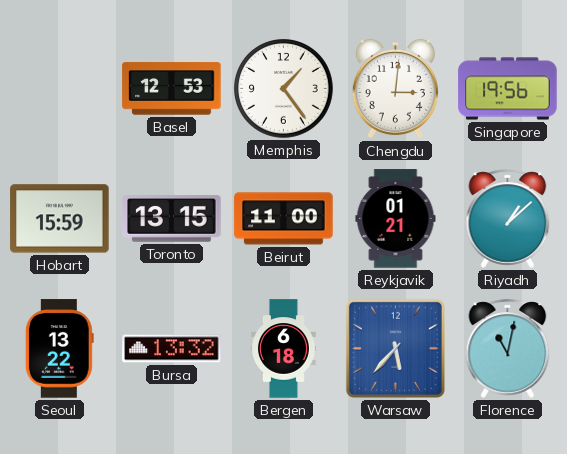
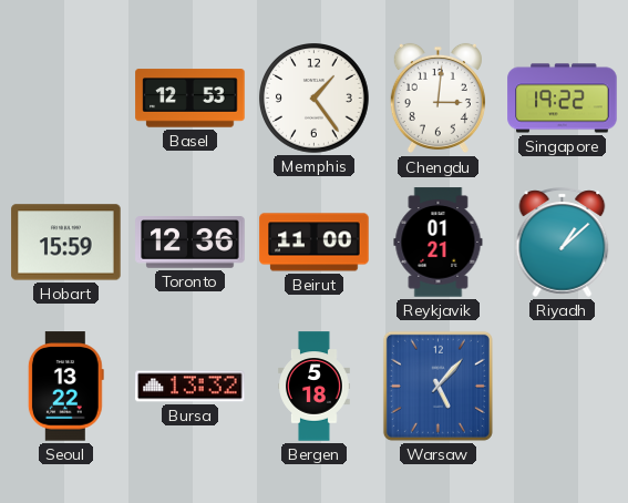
Singapore: 19:56 -> 19:22 (563, 99)
Toronto: 13:15 -> 12:36 (191, 243)
Bergen: 6:18 -> 5:18 (315, 387)
Warsaw: 5:37 -> 5:07 (437, 386)
Florence: 11:02 -> none (508, 348)
